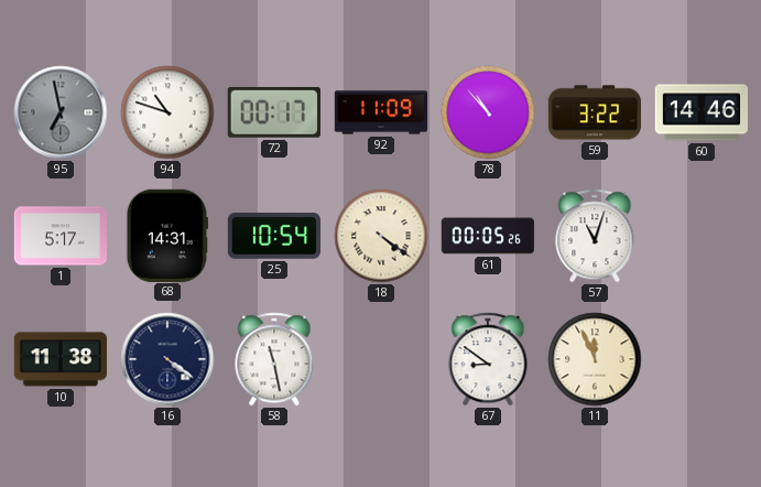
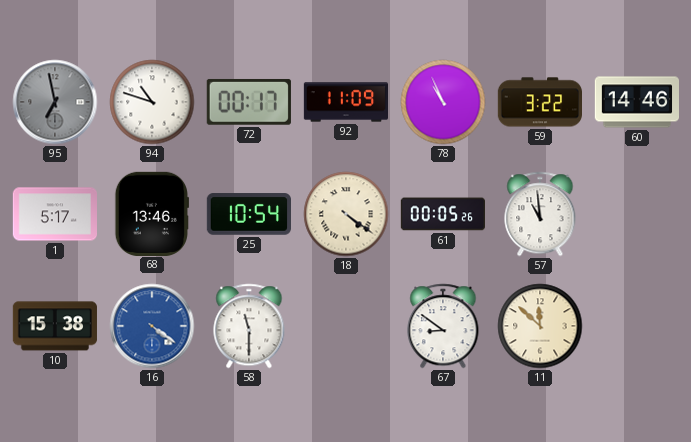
78: 10:53 -> 10:56 (443, 102)
68: 14:31 -> 13:46 (152, 213)
57: 11:03 -> 10:59 (540, 214)
10: 11:38 -> 15:38 (55, 326)
16 dial: navy -> blue (152, 326)
58: 11:28 -> 11:30 (249, 326)
11: 11:56 -> 11:52 (540, 326)
